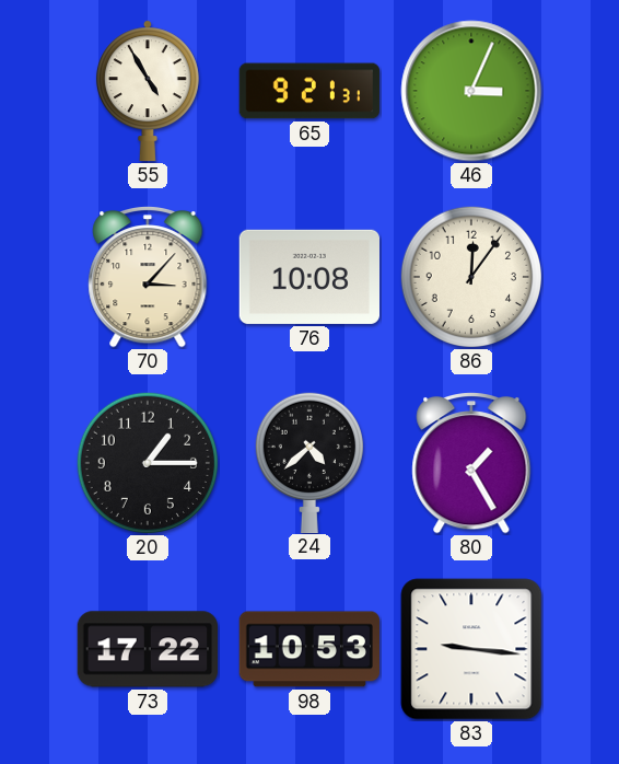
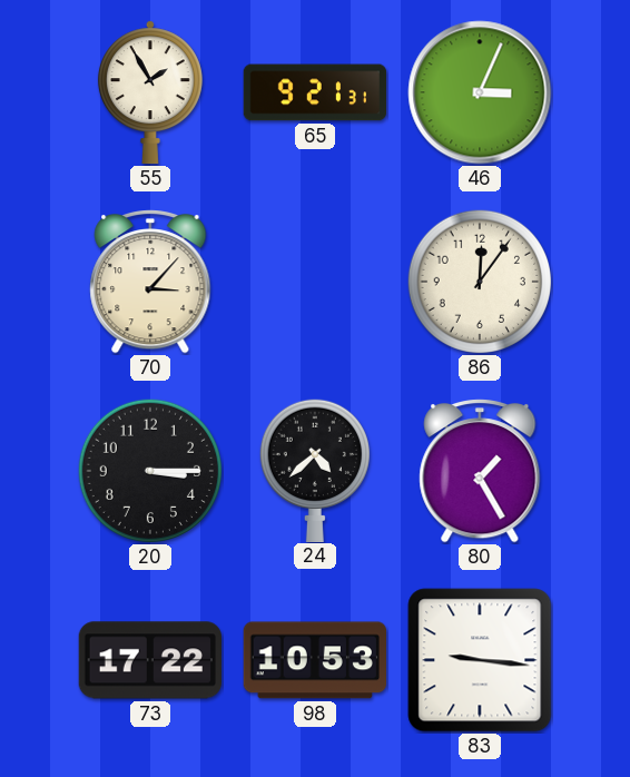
55: 4:55 -> 1:55 (150, 92)
76: 10:08 -> none (308, 277)
20: 1:15 -> 3:15 (149, 470)
